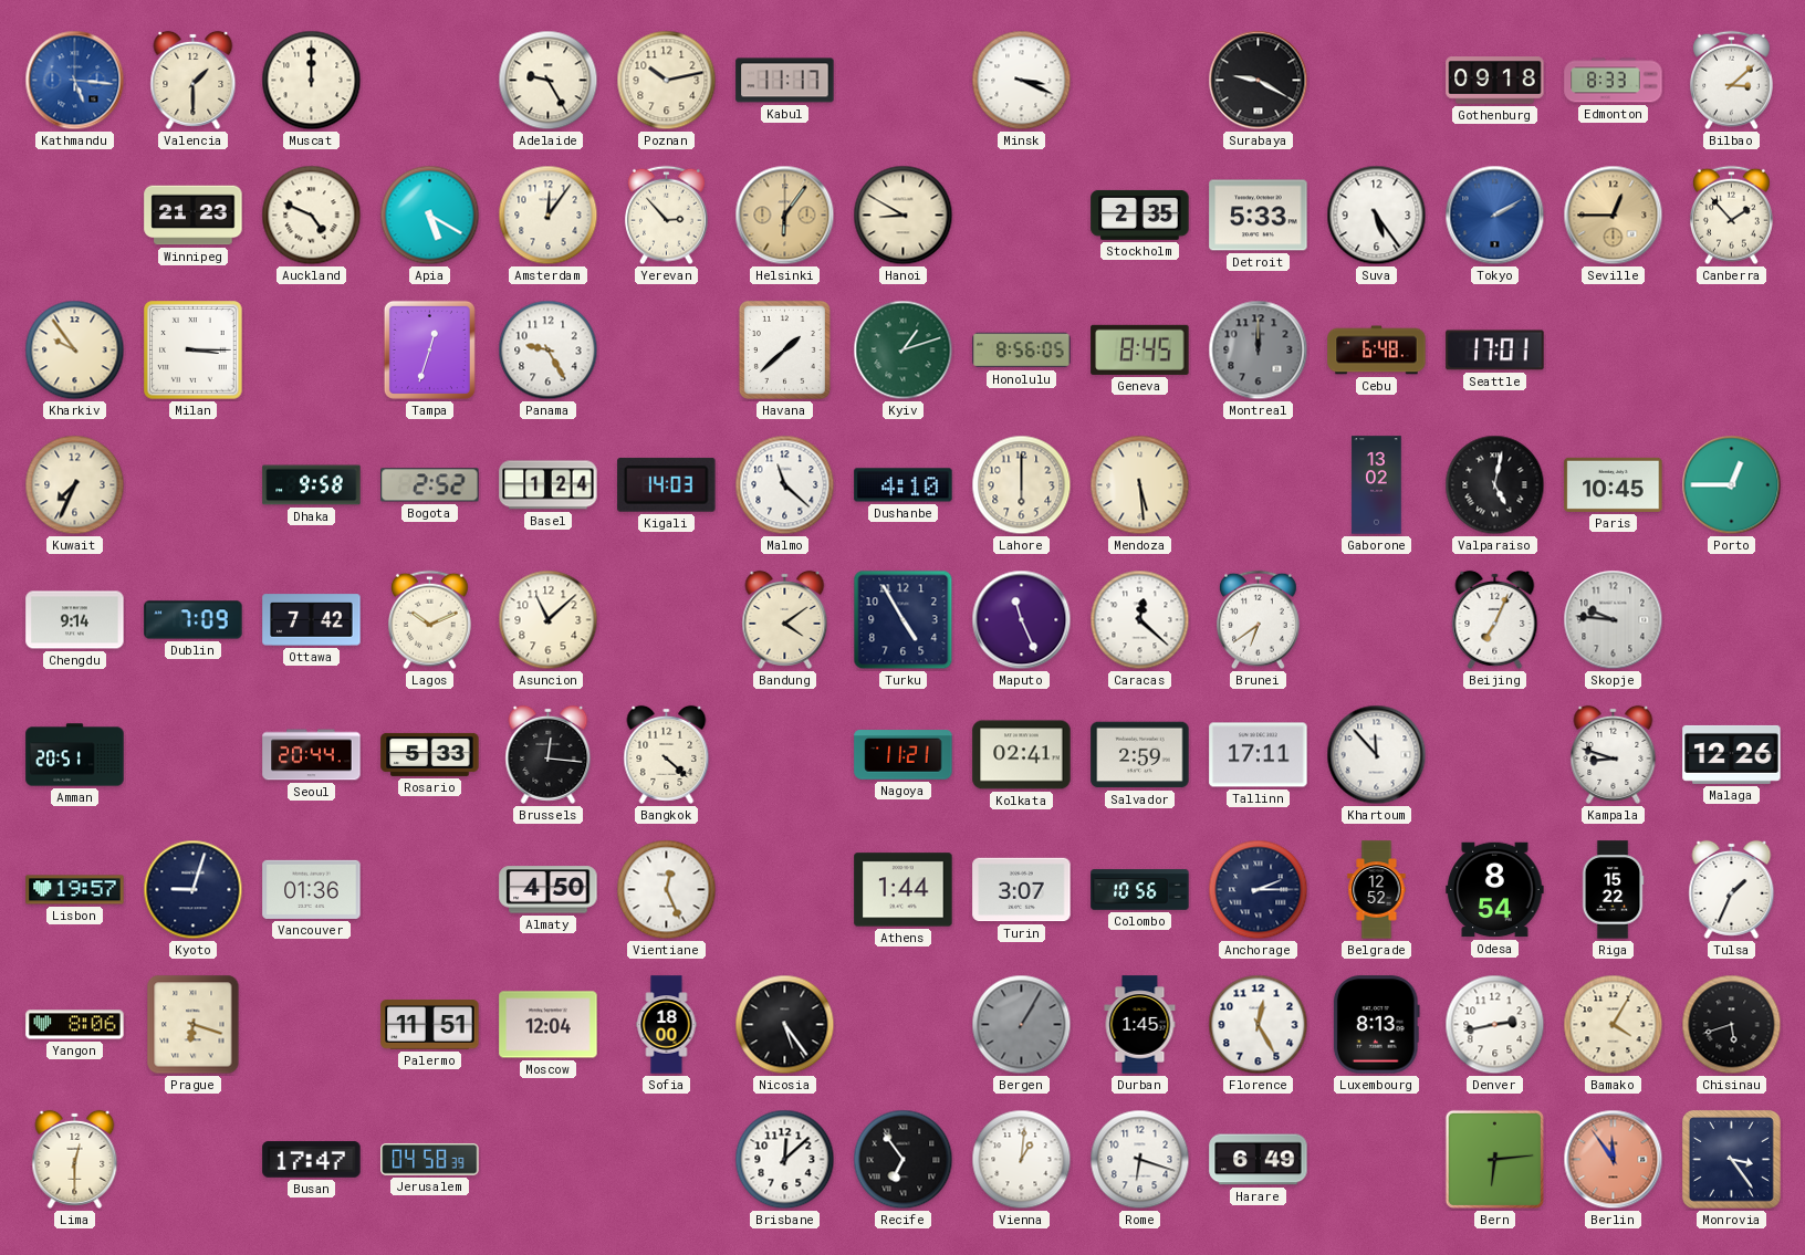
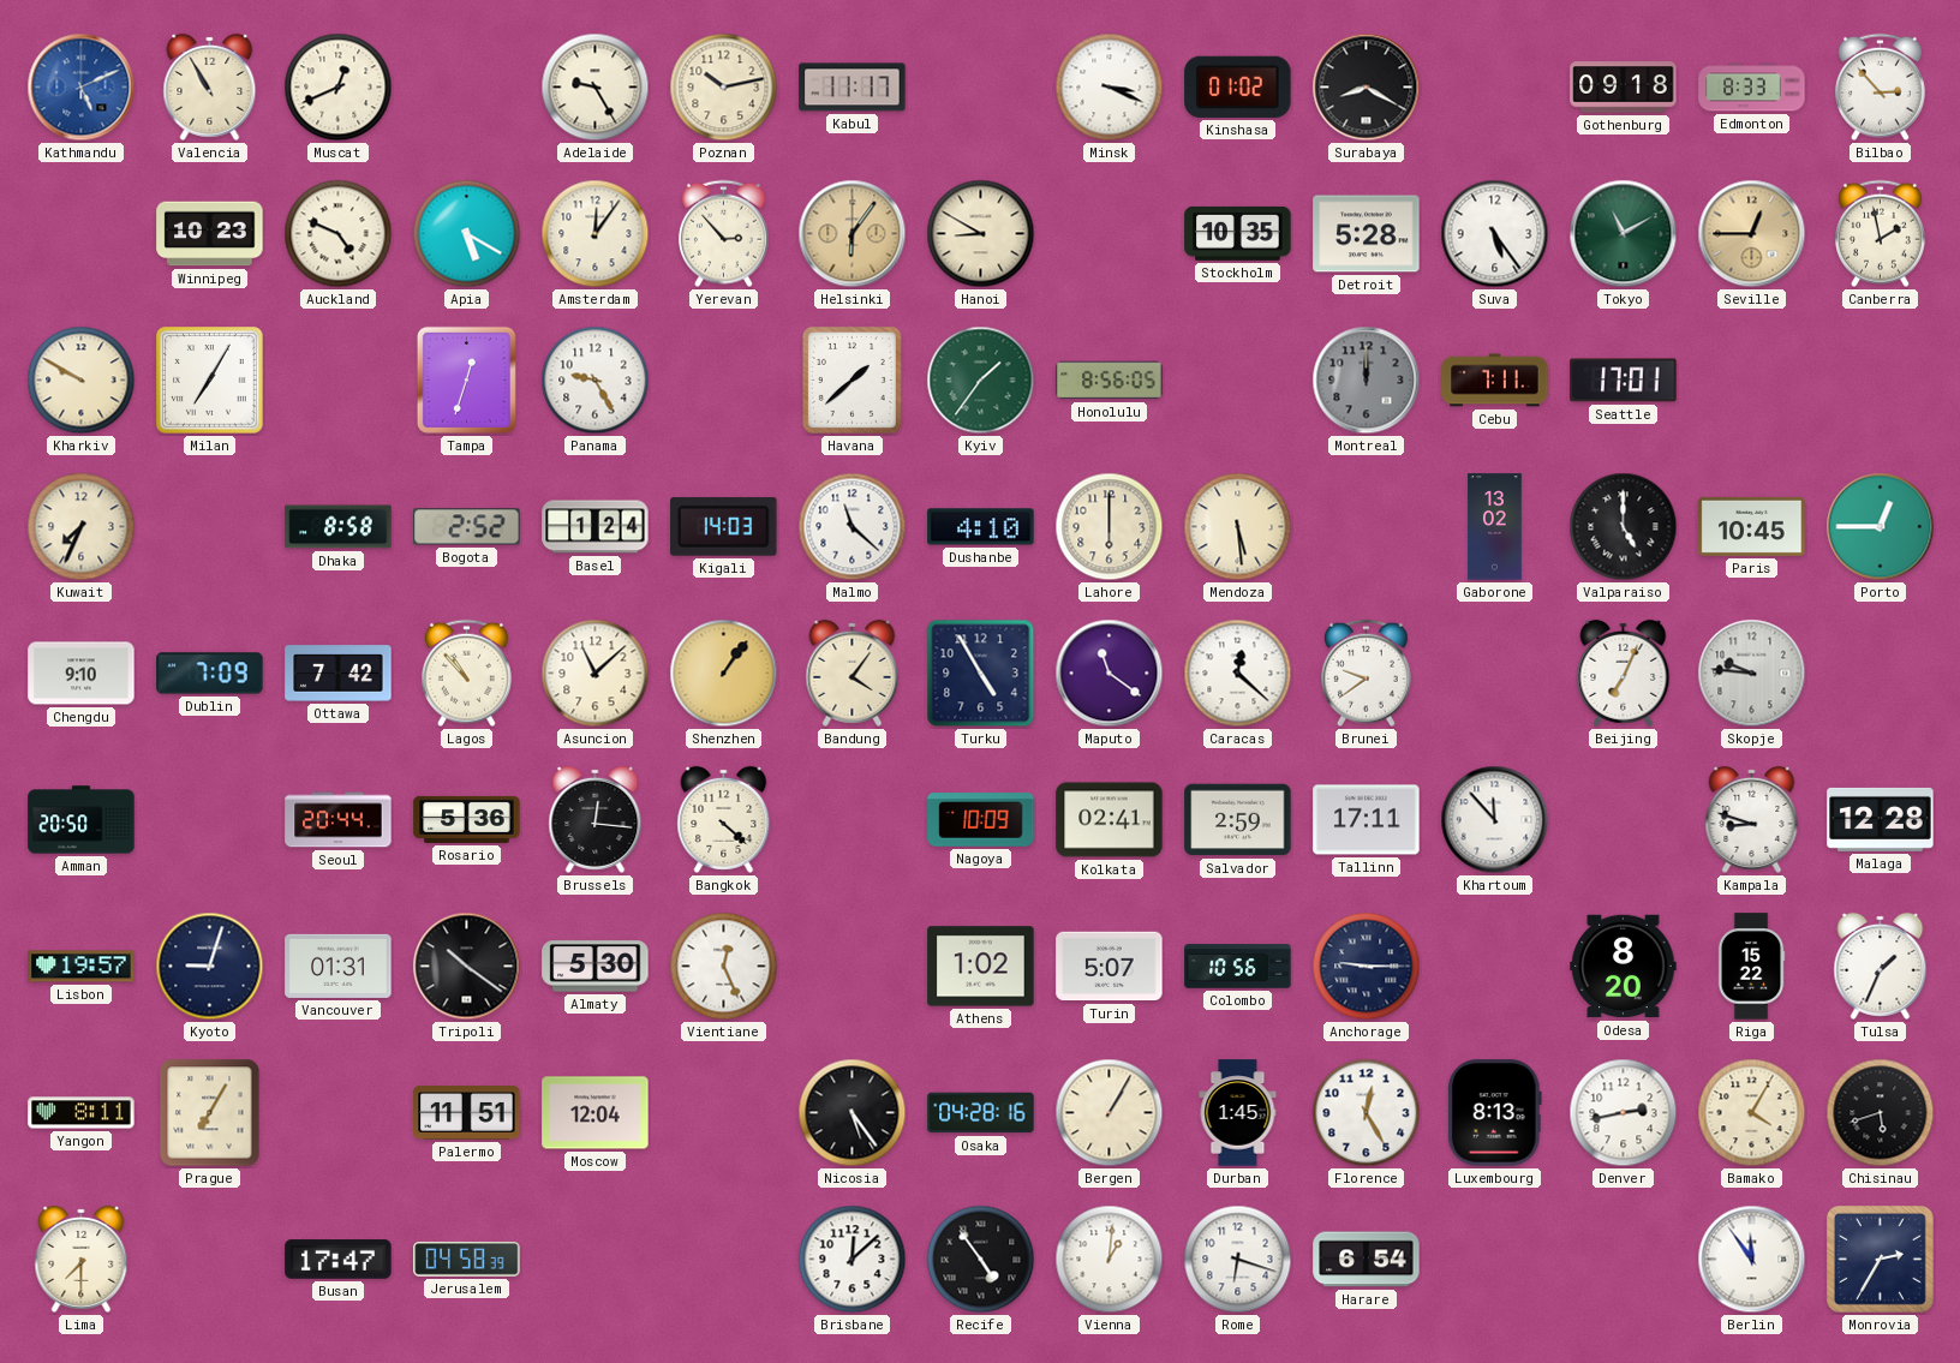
Kathmandu: 5:16 -> 5:11 (82, 88)
Valencia: 1:30 -> 10:55 (210, 86)
Muscat: 12:00 -> 12:41 (339, 88)
Kinshasa: none -> 01:02 (1238, 86)
Surabaya: 9:20 -> 8:20 (1367, 88)
Bilbao: 3:08 -> 2:53 (1880, 88)
Winnipeg: 21:23 -> 10:23 (210, 234)
Stockholm: 2:35 -> 10:35 (1238, 233)
Detroit: 5:33 -> 5:28 (1367, 234)
Tokyo: 2:10 -> 11:10 (1624, 234)
Tokyo dial: blue -> green (1624, 234)
Canberra: 1:53 -> 1:58 (1880, 234)
Kharkiv: 9:54 -> 9:50 (82, 381)
Milan: 3:15 -> 7:05 (210, 381)
Kyiv: 1:12 -> 1:36 (981, 381)
Geneva: 8:45 -> none (1140, 349)
Cebu: 6:48 -> 7:11 (1495, 381)
Dhaka: 9:58 -> 8:58 (339, 527)
Valparaiso: 5:02 -> 5:00 (1624, 527)
Chengdu: 9:14 -> 9:10 (82, 674)
Lagos: 10:11 -> 10:53 (466, 674)
Shenzhen: none -> 1:06 (724, 674)
Bandung: 4:09 -> 4:06 (853, 672)
Maputo: 11:26 -> 11:21 (1110, 674)
Brunei: 6:39 -> 9:39 (1366, 674)
Amman: 20:51 -> 20:50 (82, 820)
Rosario: 5:33 -> 5:36 (467, 819)
Nagoya: 11:21 -> 10:09 (981, 820)
Malaga: 12:26 -> 12:28 (1881, 819)
Vancouver: 01:36 -> 01:31 (339, 966)
Tripoli: none -> 10:21 (467, 967)
Almaty: 4:50 -> 5:30 (596, 967)
Athens: 1:44 -> 1:02 (981, 967)
Turin: 3:07 -> 5:07 (1110, 967)
Anchorage: 2:15 -> 9:15 (1367, 967)
Belgrade: 12:52 -> none (1377, 890)
Odesa: 8:54 -> 8:20 (1624, 967)
Yangon: 8:06 -> 8:11 (82, 1113)
Prague: 6:18 -> 7:05 (210, 1113)
Sofia: 18:00 -> none (667, 1025)
Osaka: none -> 04:28 (981, 1113)
Bergen dial: grey -> cream (1110, 1113)
Lima: 12:30 -> 7:30 (82, 1259)
Recife: 6:54 -> 4:54 (981, 1260)
Harare: 6:49 -> 6:54 (1367, 1260)
Bern: 6:14 -> none (1494, 1159)
Berlin dial: salmon -> white (1752, 1260)
Monrovia: 3:24 -> 2:35 (1880, 1259)
